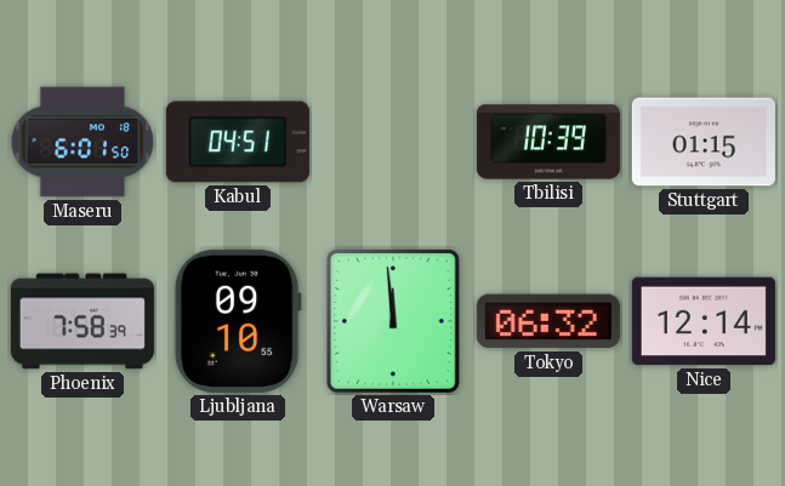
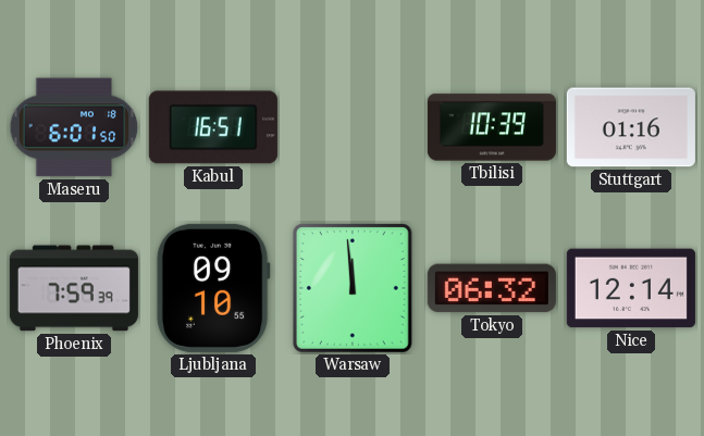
Kabul: 04:51 -> 16:51 (213, 127)
Stuttgart: 01:15 -> 01:16 (631, 127)
Phoenix: 7:58 -> 7:59 (74, 288)
